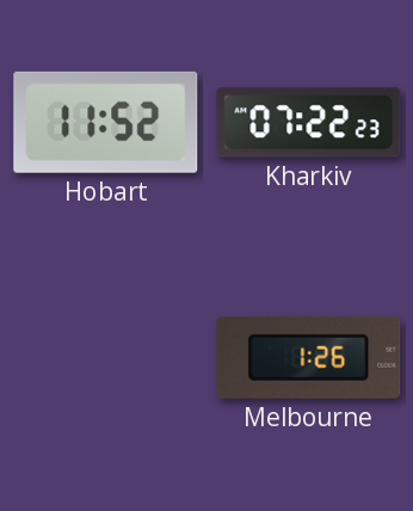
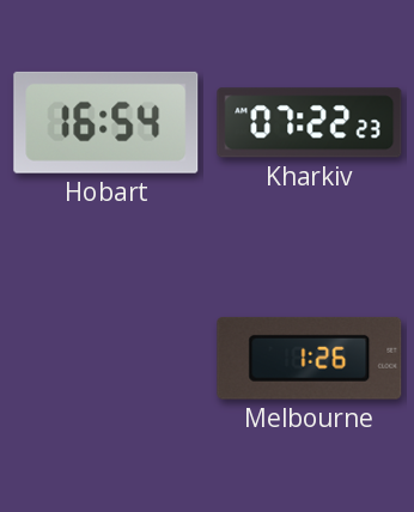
Hobart: 11:52 -> 16:54 (106, 122)
